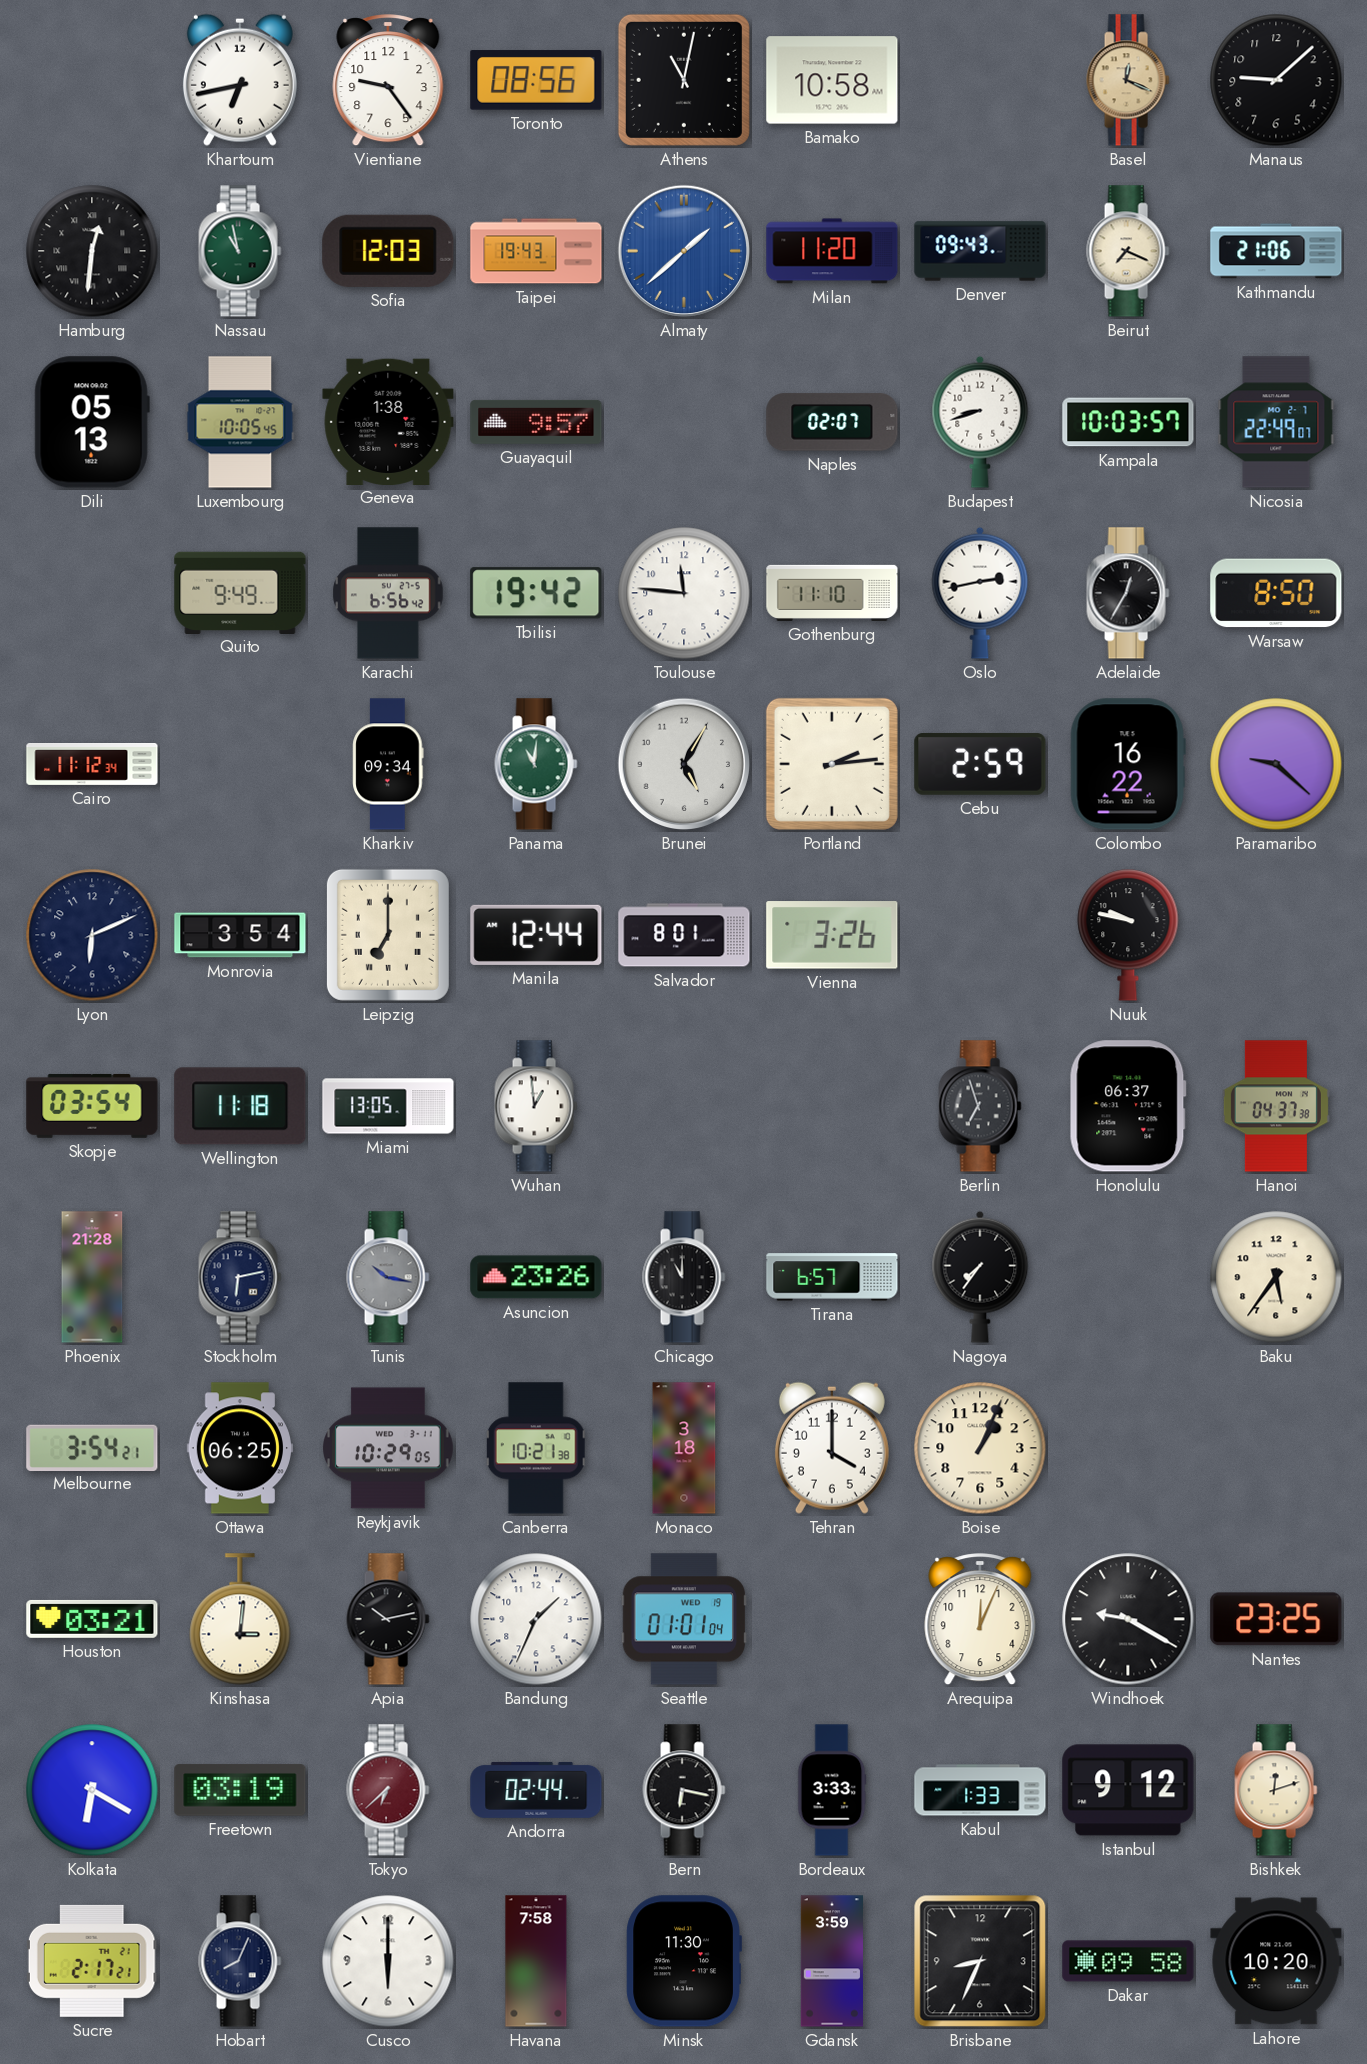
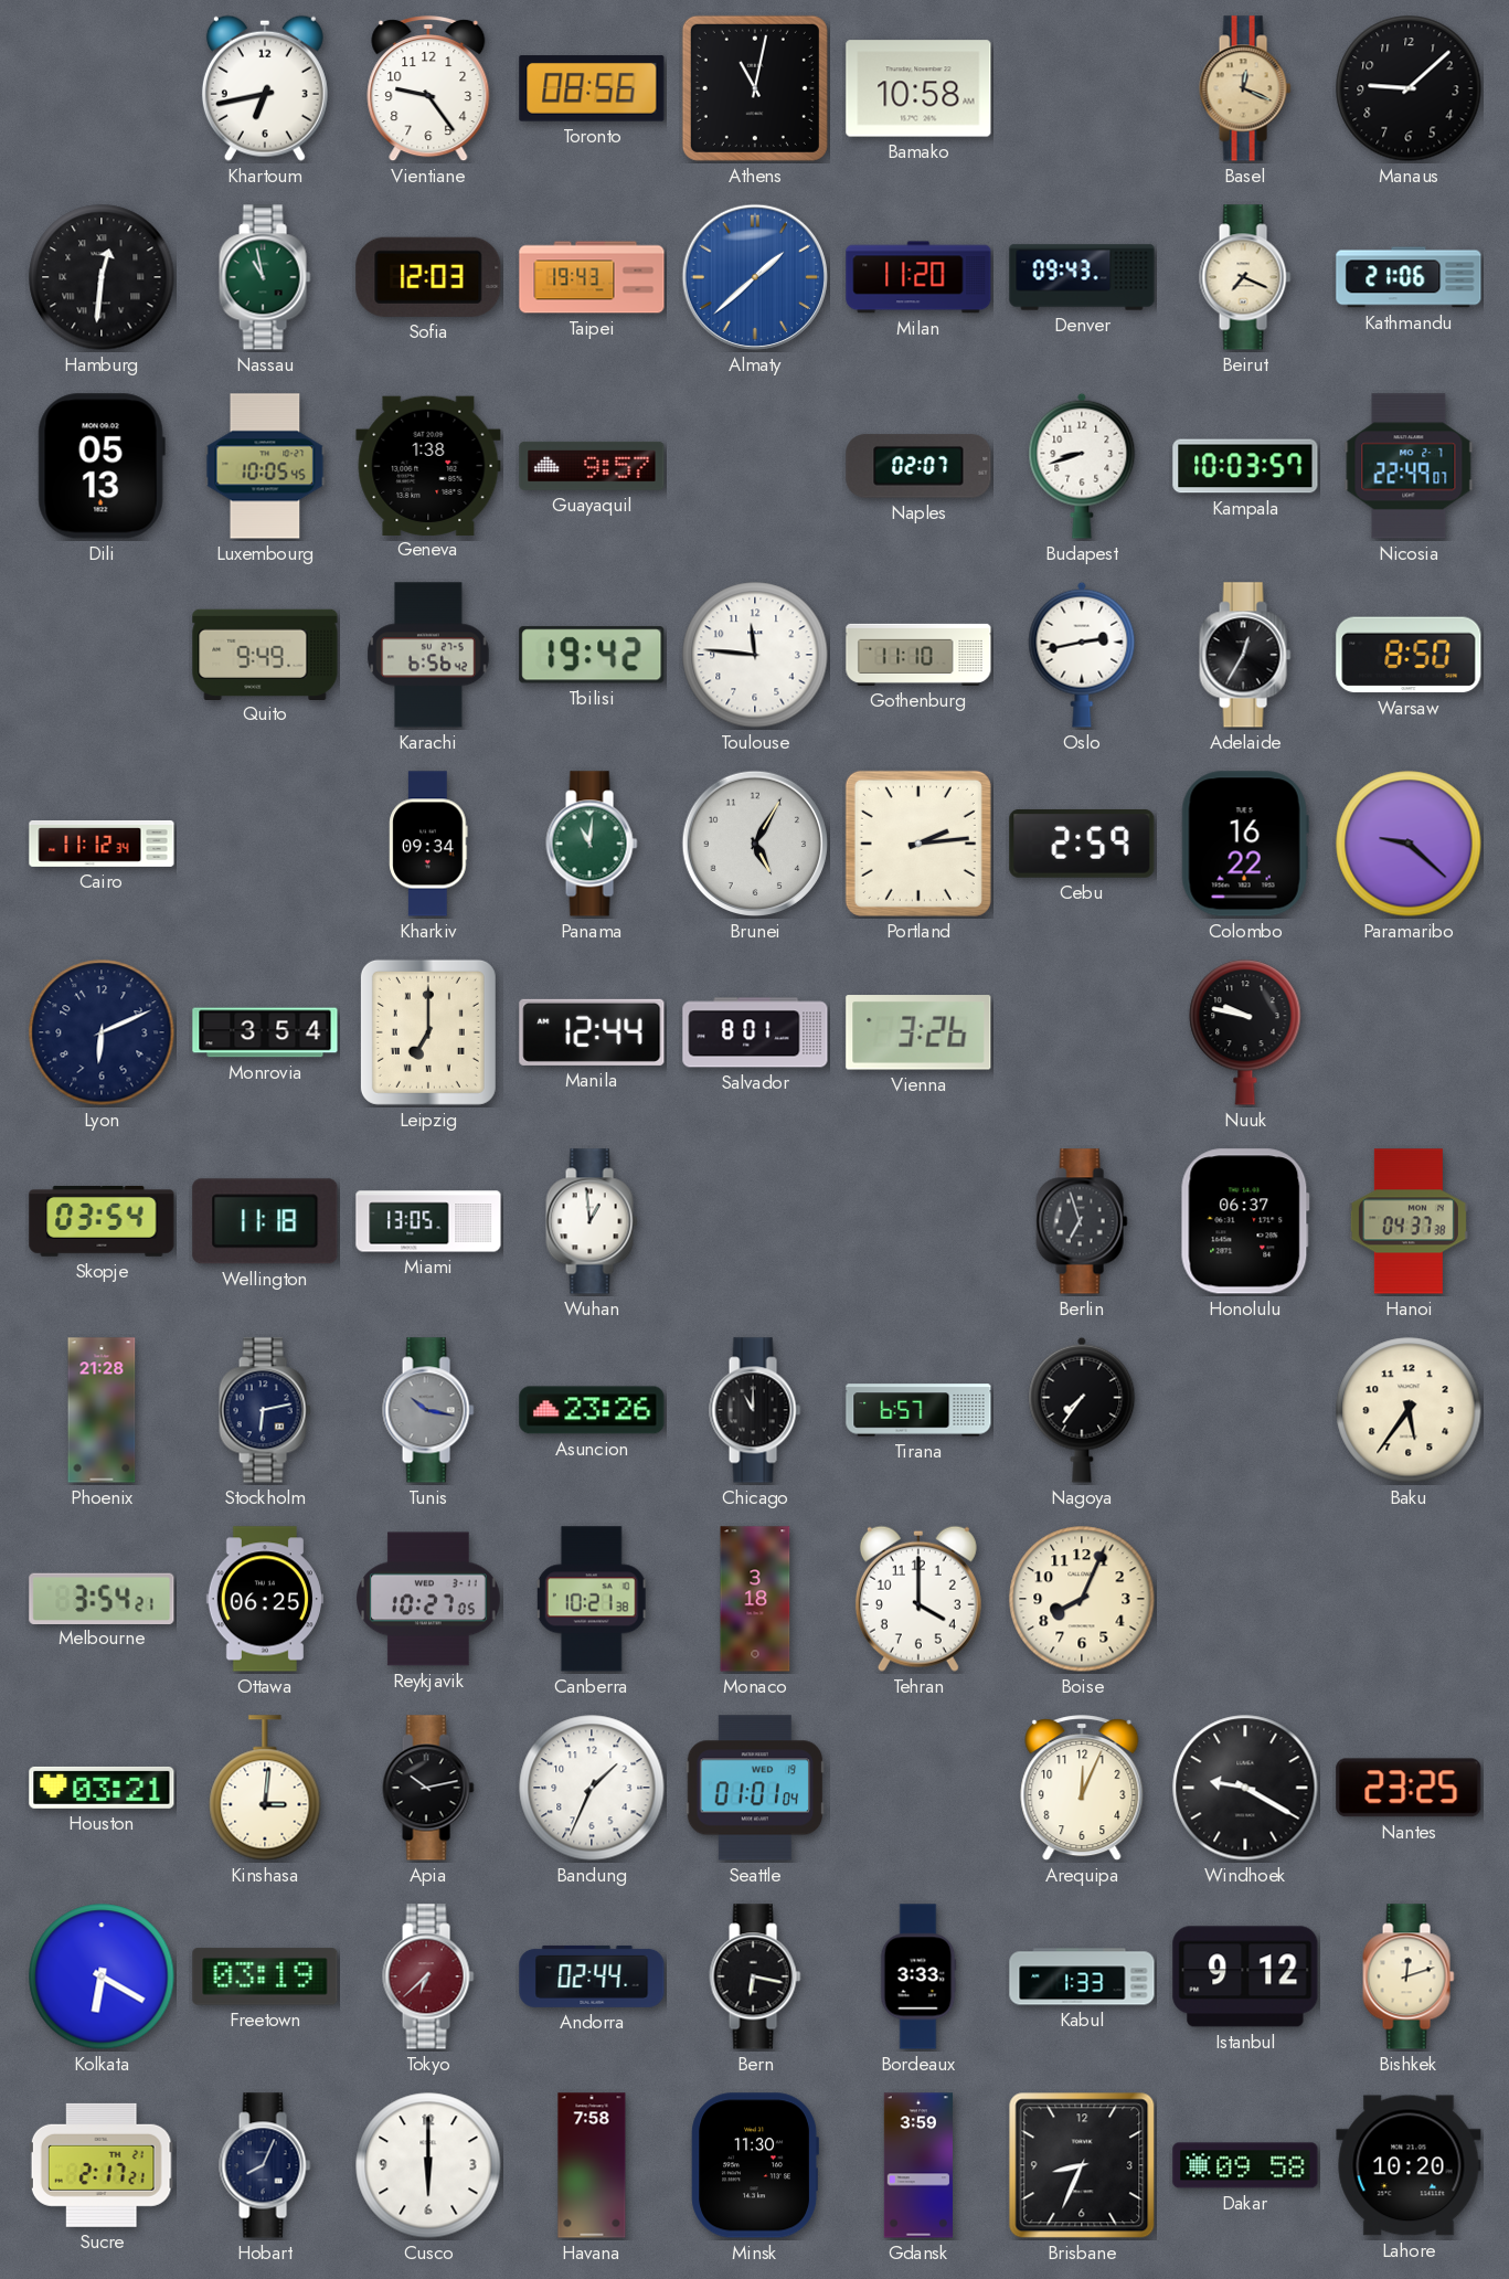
Reykjavik: 10:29 -> 10:27 (429, 1599)
Boise: 1:04 -> 8:04 (1082, 1599)
